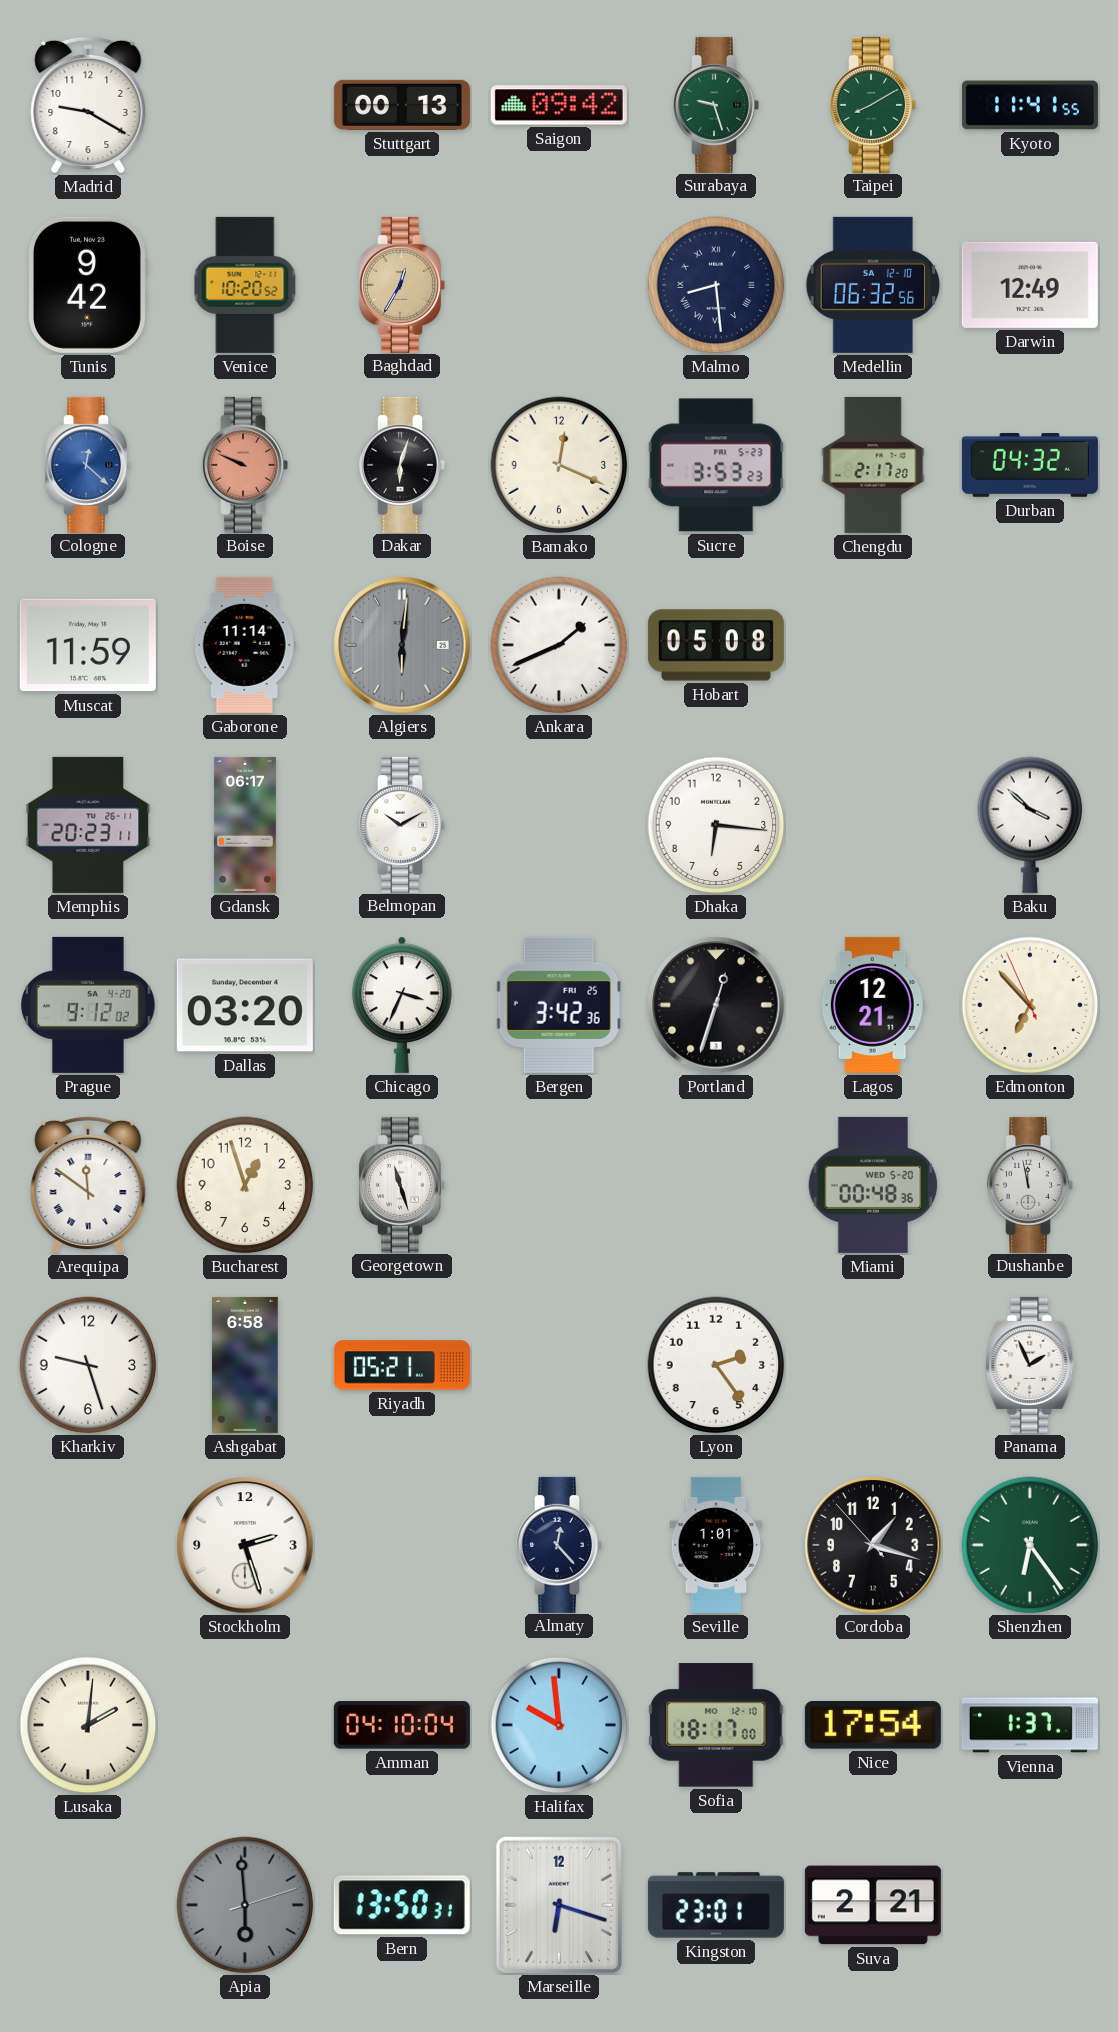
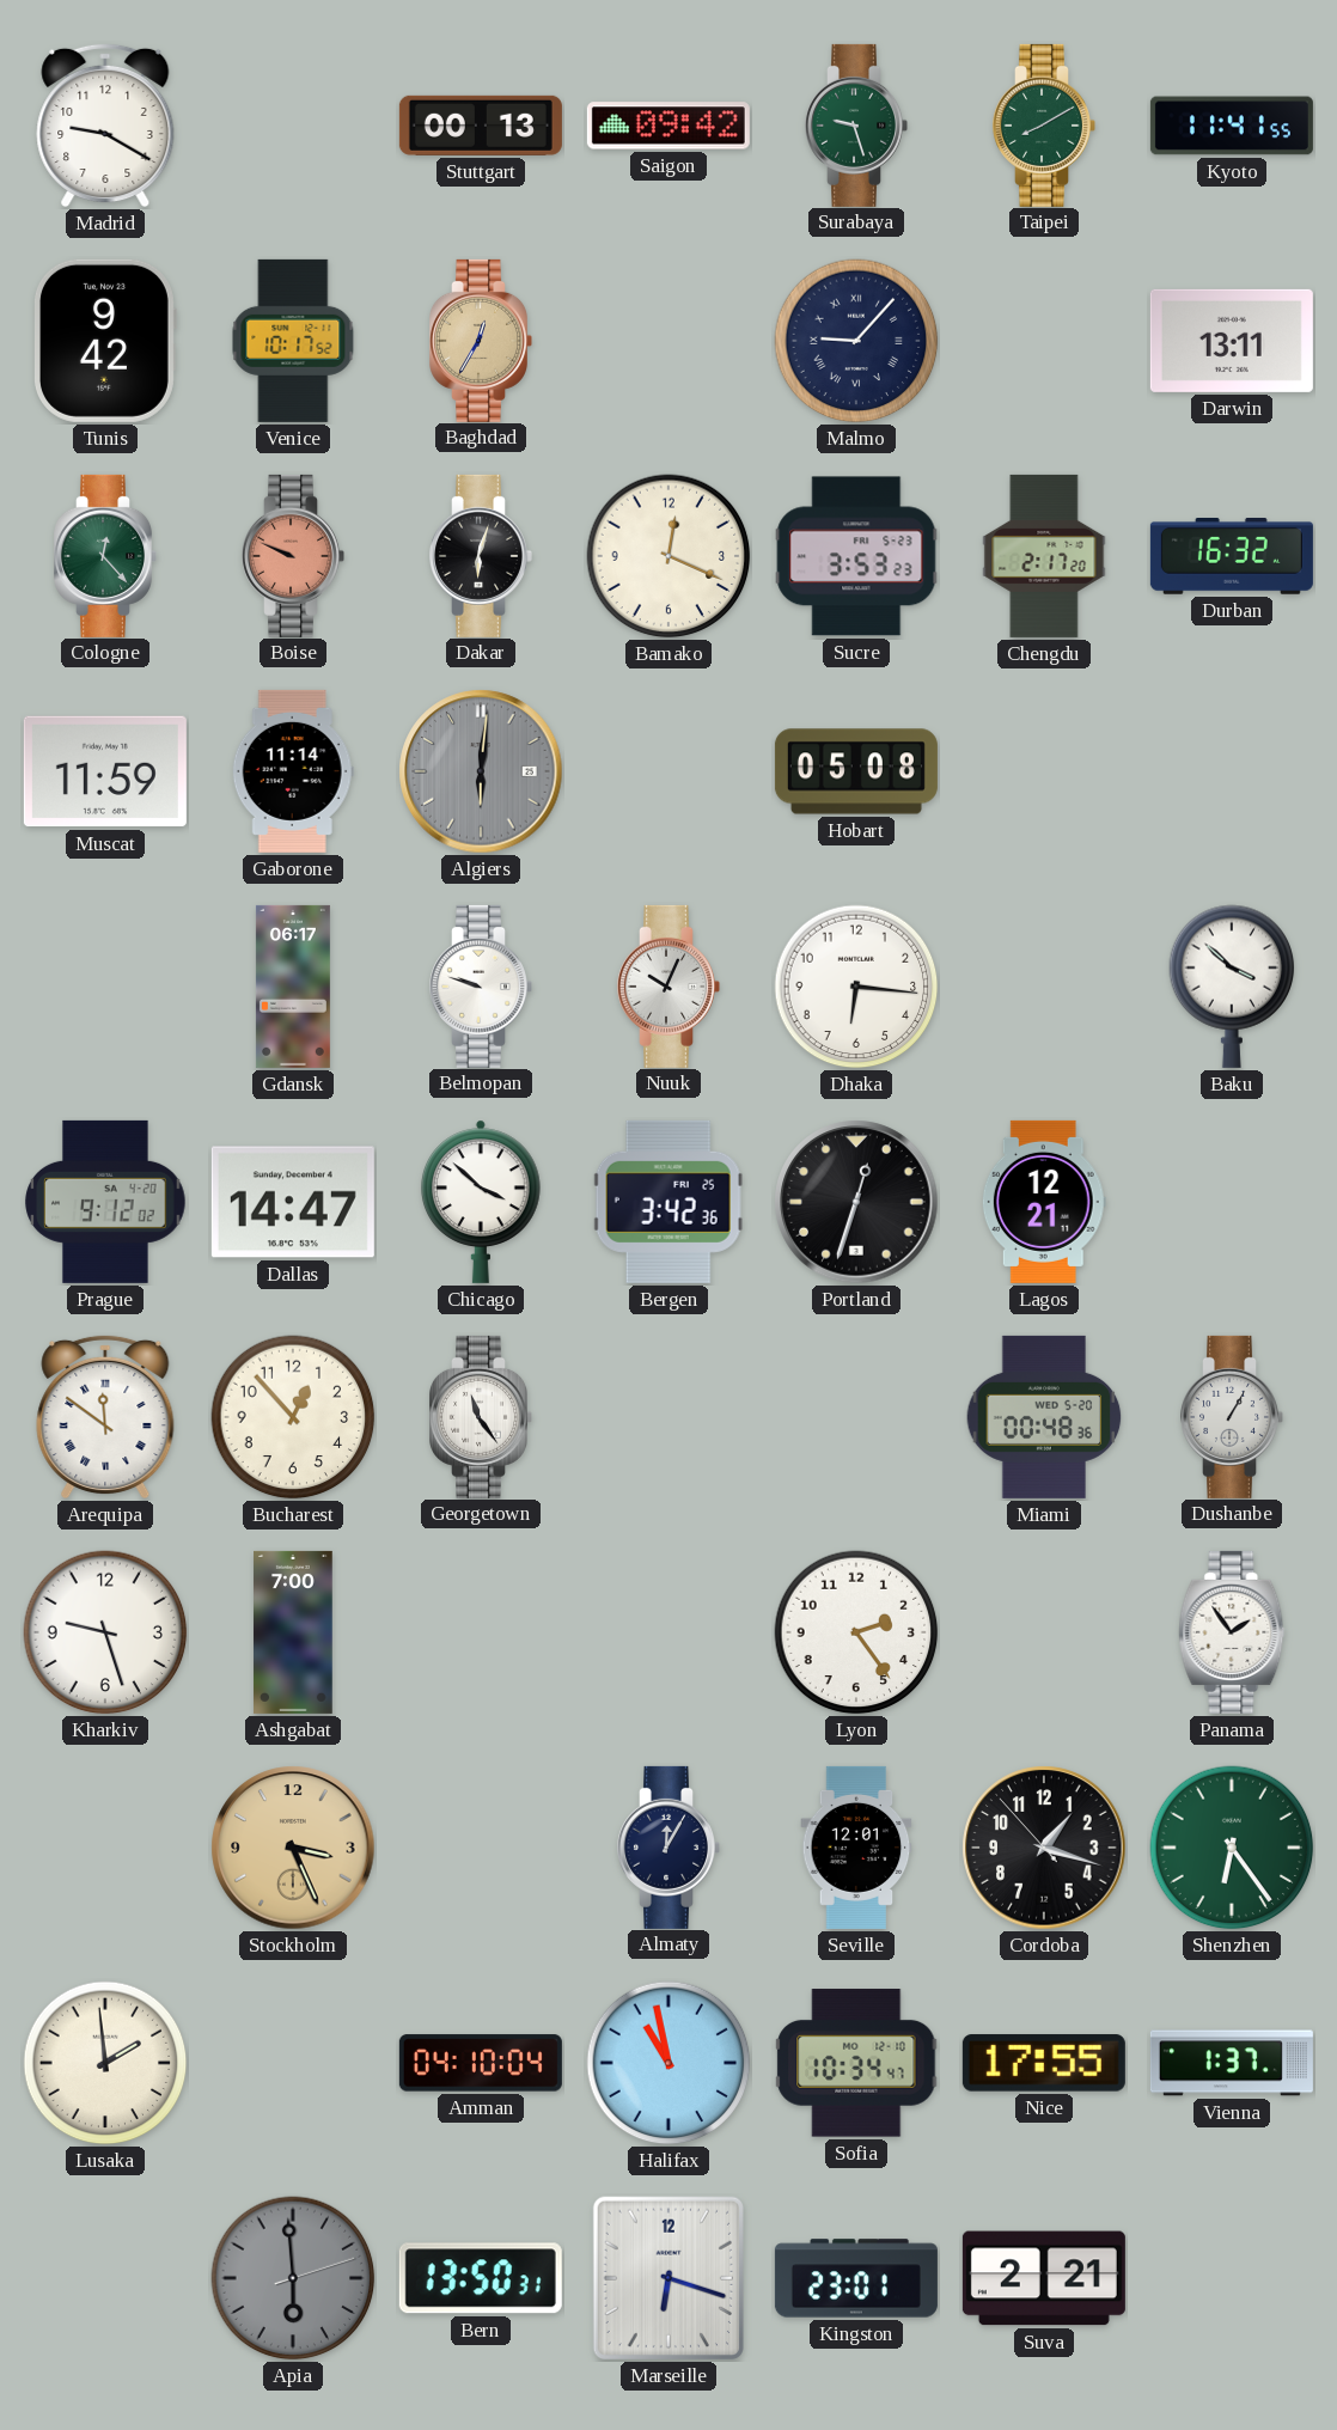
Venice: 10:20 -> 10:17 (293, 341)
Malmo: 8:29 -> 9:07 (856, 341)
Medellin: 06:32 -> none (873, 285)
Darwin: 12:49 -> 13:11 (1232, 341)
Cologne: 12:22 -> 12:23 (105, 556)
Cologne dial: blue -> green (105, 556)
Durban: 04:32 -> 16:32 (1232, 557)
Ankara: 1:41 -> none (559, 645)
Memphis: 20:23 -> none (88, 825)
Belmopan: 10:10 -> 9:48 (481, 987)
Nuuk: none -> 10:04 (668, 987)
Dallas: 03:20 -> 14:47 (293, 1202)
Chicago: 3:34 -> 3:52 (482, 1202)
Edmonton: 6:52 -> none (1030, 1005)
Bucharest: 12:57 -> 12:53 (293, 1417)
Georgetown: 11:27 -> 11:24 (481, 1417)
Dushanbe: 11:58 -> 1:05 (1232, 1417)
Ashgabat: 6:58 -> 7:00 (293, 1632)
Riyadh: 05:21 -> none (402, 1365)
Panama: 1:56 -> 1:54 (1232, 1632)
Stockholm: 2:27 -> 3:26 (293, 1848)
Stockholm dial: white -> champagne (293, 1848)
Almaty: 12:23 -> 12:05 (668, 1848)
Seville: 1:01 -> 12:01 (856, 1848)
Lusaka: 2:01 -> 1:59 (105, 2063)
Halifax: 9:59 -> 10:58 (668, 2063)
Sofia: 18:17 -> 10:34 (856, 2063)
Nice: 17:54 -> 17:55 (1044, 2063)
